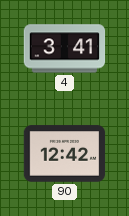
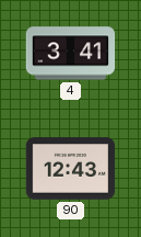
90: 12:42 -> 12:43 (70, 169)
